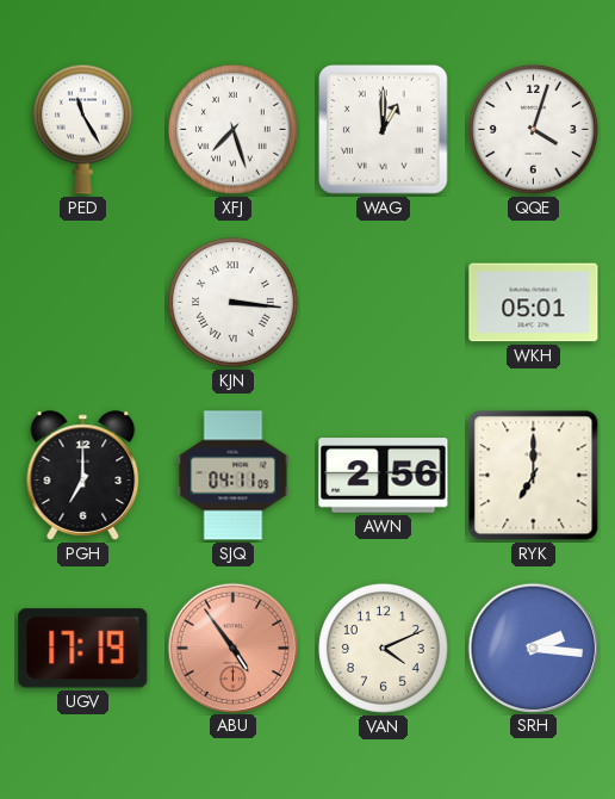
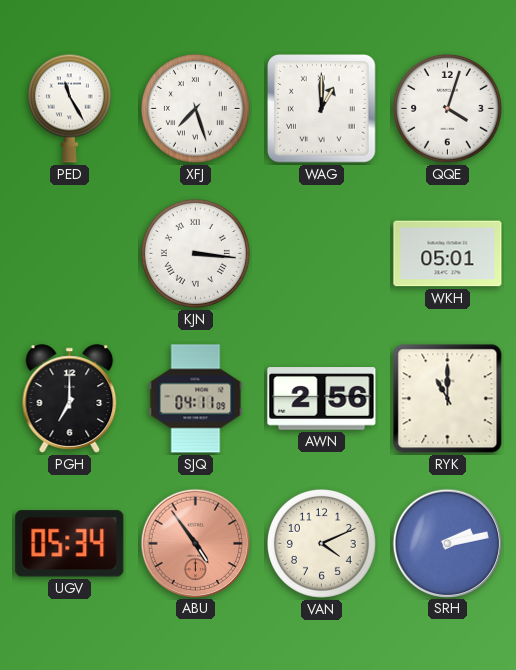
RYK: 7:00 -> 11:00 (448, 399)
UGV: 17:19 -> 05:34 (70, 544)
SRH: 2:16 -> 2:13 (447, 543)
